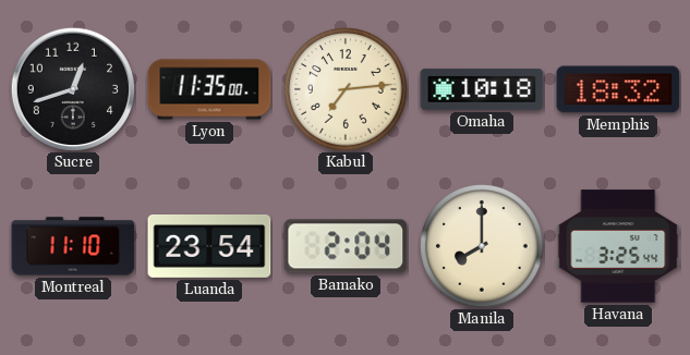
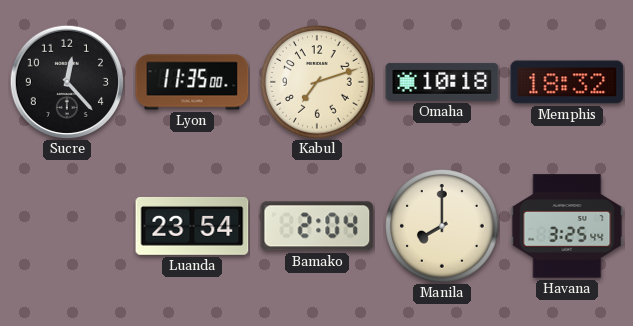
Sucre: 12:42 -> 12:23 (67, 82)
Kabul: 7:14 -> 7:12 (317, 82)
Montreal: 11:10 -> none (73, 246)
